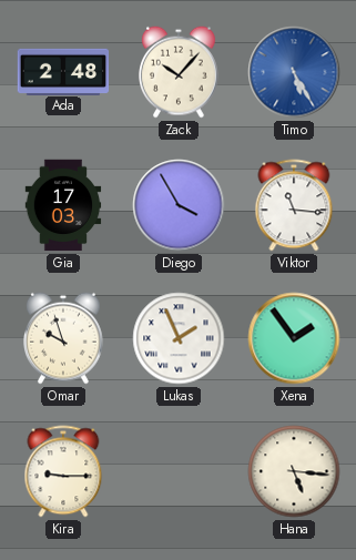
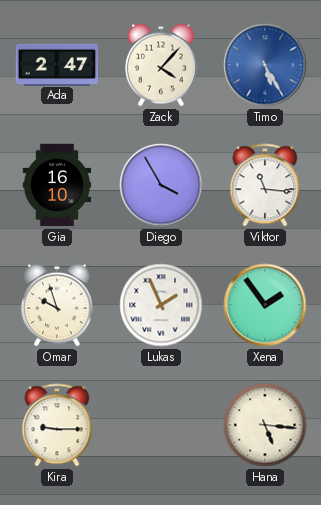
Ada: 2:48 -> 2:47 (57, 64)
Zack: 10:07 -> 4:07 (162, 65)
Gia: 17:03 -> 16:10 (57, 185)
